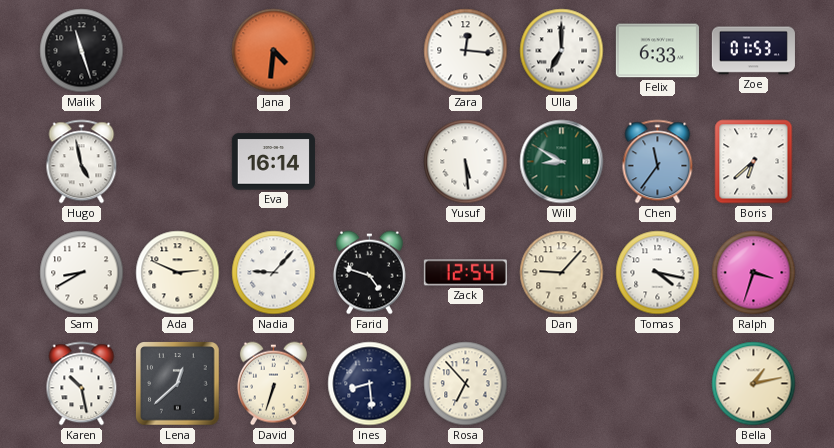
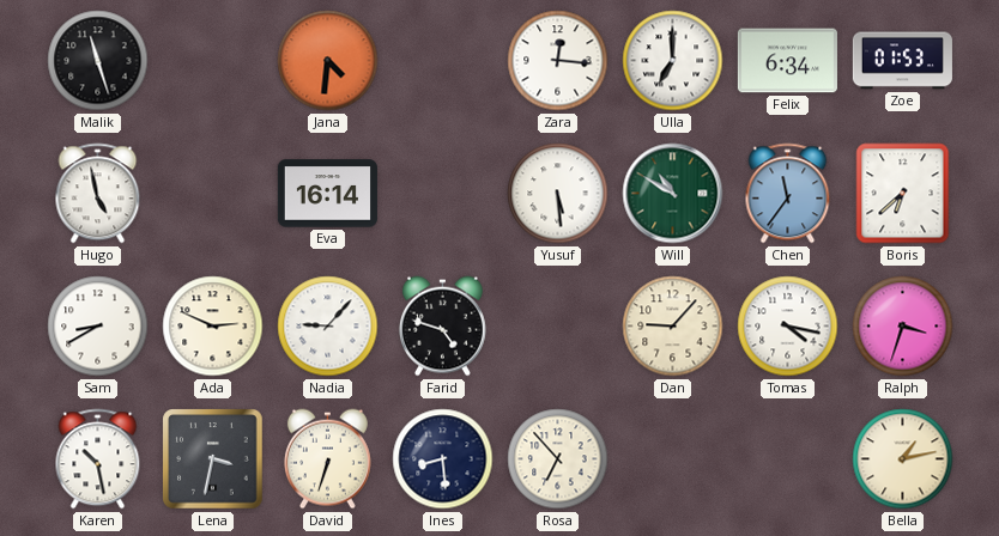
Felix: 6:33 -> 6:34 (787, 61)
Will: 8:50 -> 10:50 (673, 194)
Zack: 12:54 -> none (465, 273)
Lena: 12:38 -> 3:32 (213, 459)
